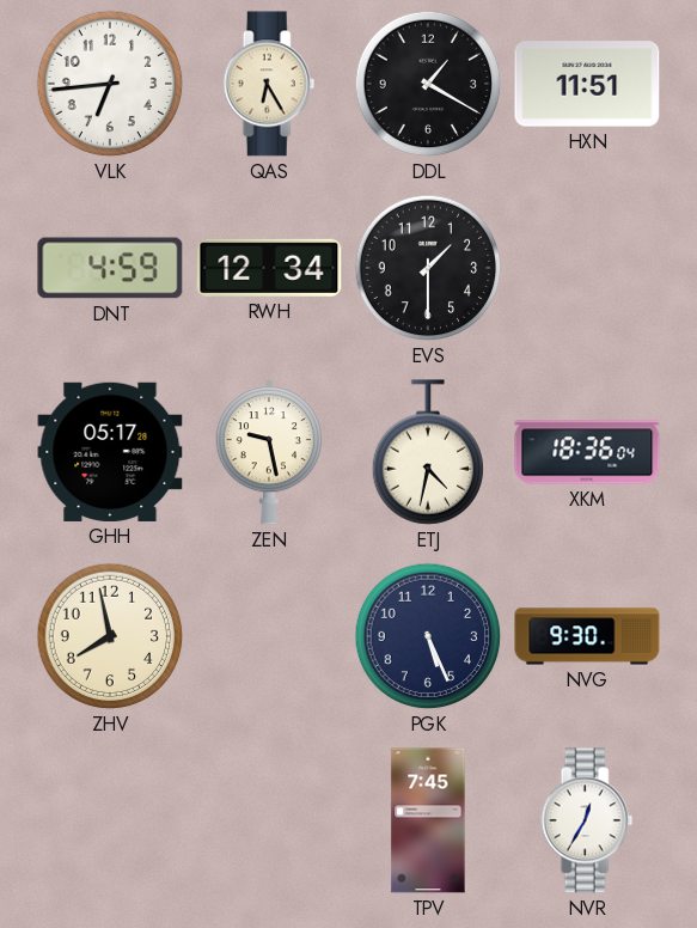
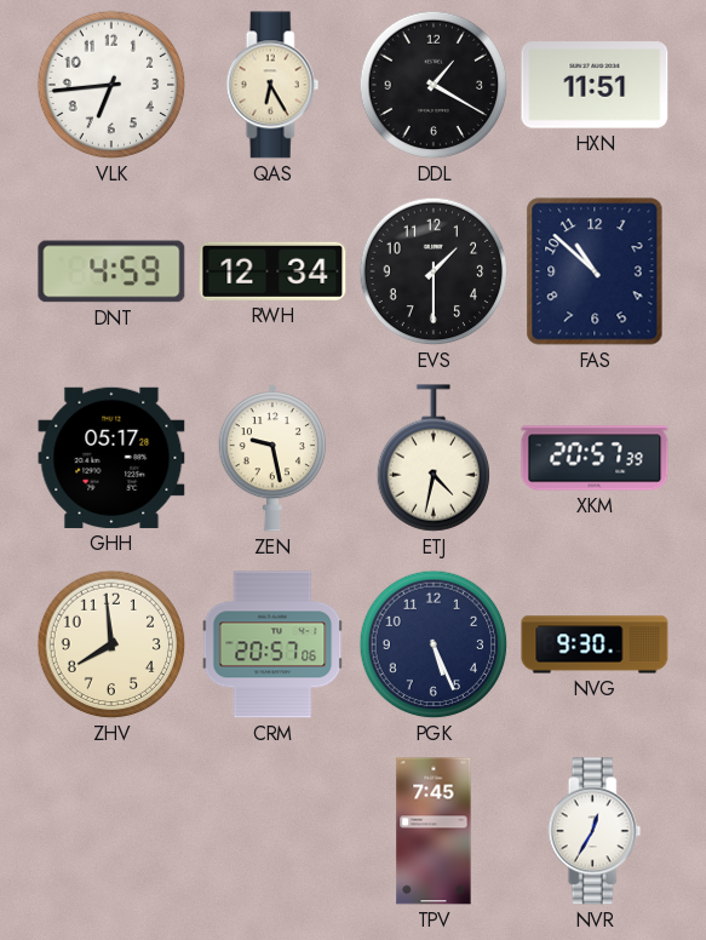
FAS: none -> 10:52 (595, 271)
XKM: 18:36 -> 20:57 (595, 458)
ZHV: 7:58 -> 7:59 (111, 644)
CRM: none -> 20:57 (272, 644)
